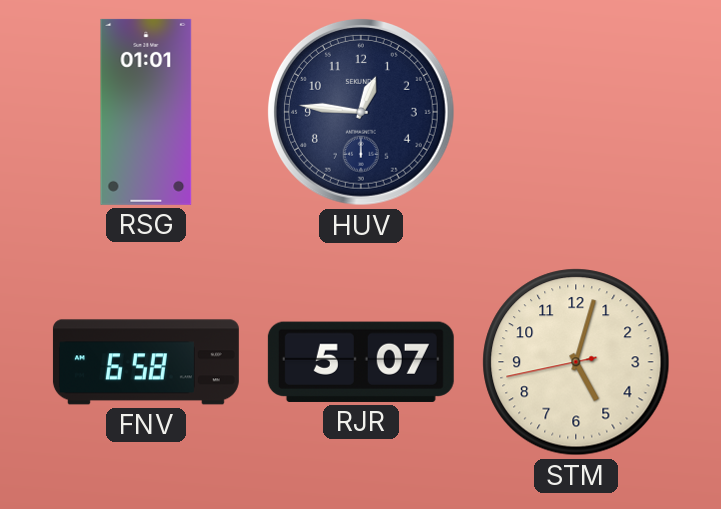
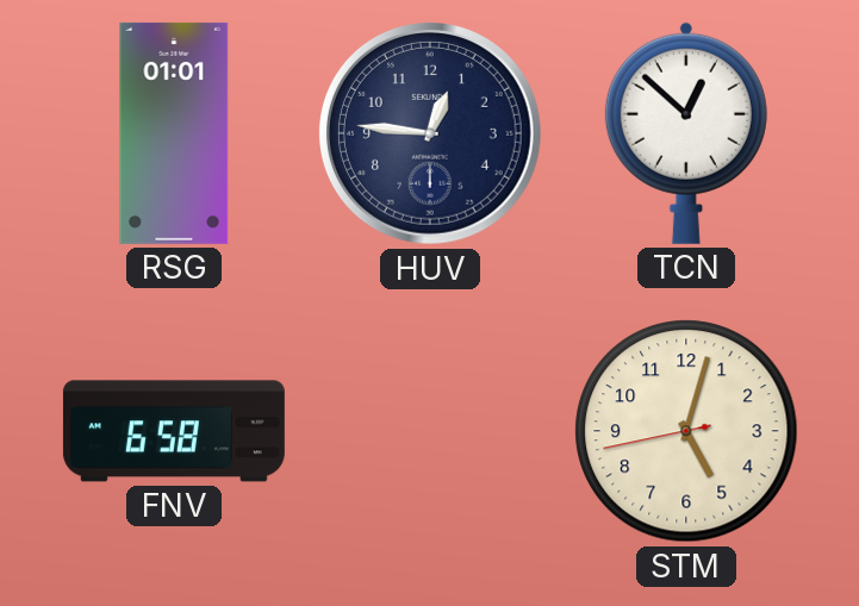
TCN: none -> 12:52 (686, 133)
RJR: 5:07 -> none (361, 362)
